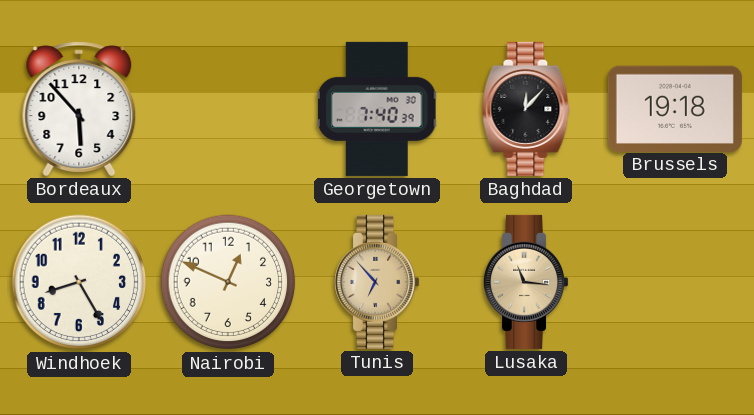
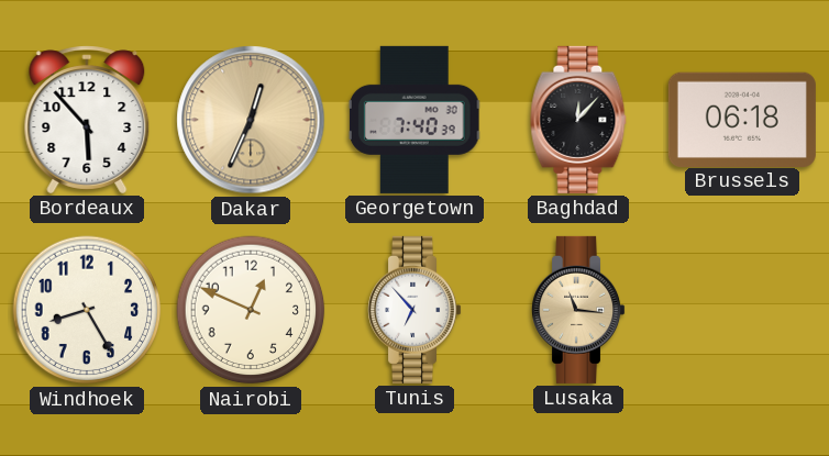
Dakar: none -> 12:34 (251, 120)
Brussels: 19:18 -> 06:18 (742, 119)
Tunis dial: champagne -> white (414, 310)
